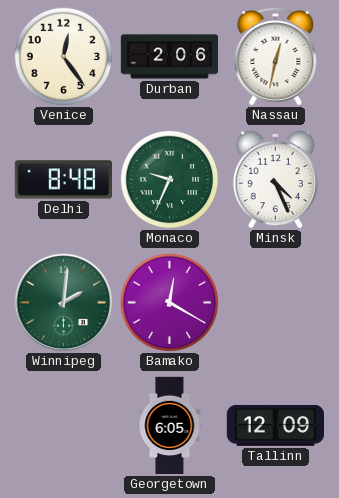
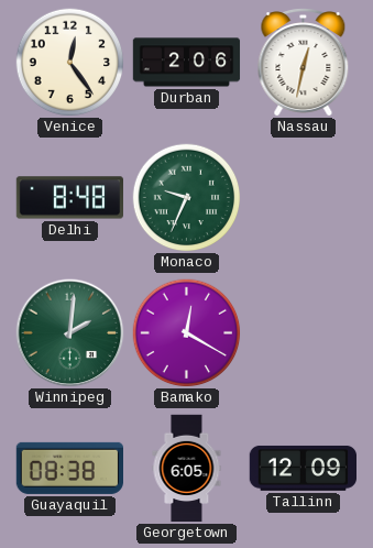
Minsk: 4:26 -> none (275, 179)
Guayaquil: none -> 08:38 (69, 468)
